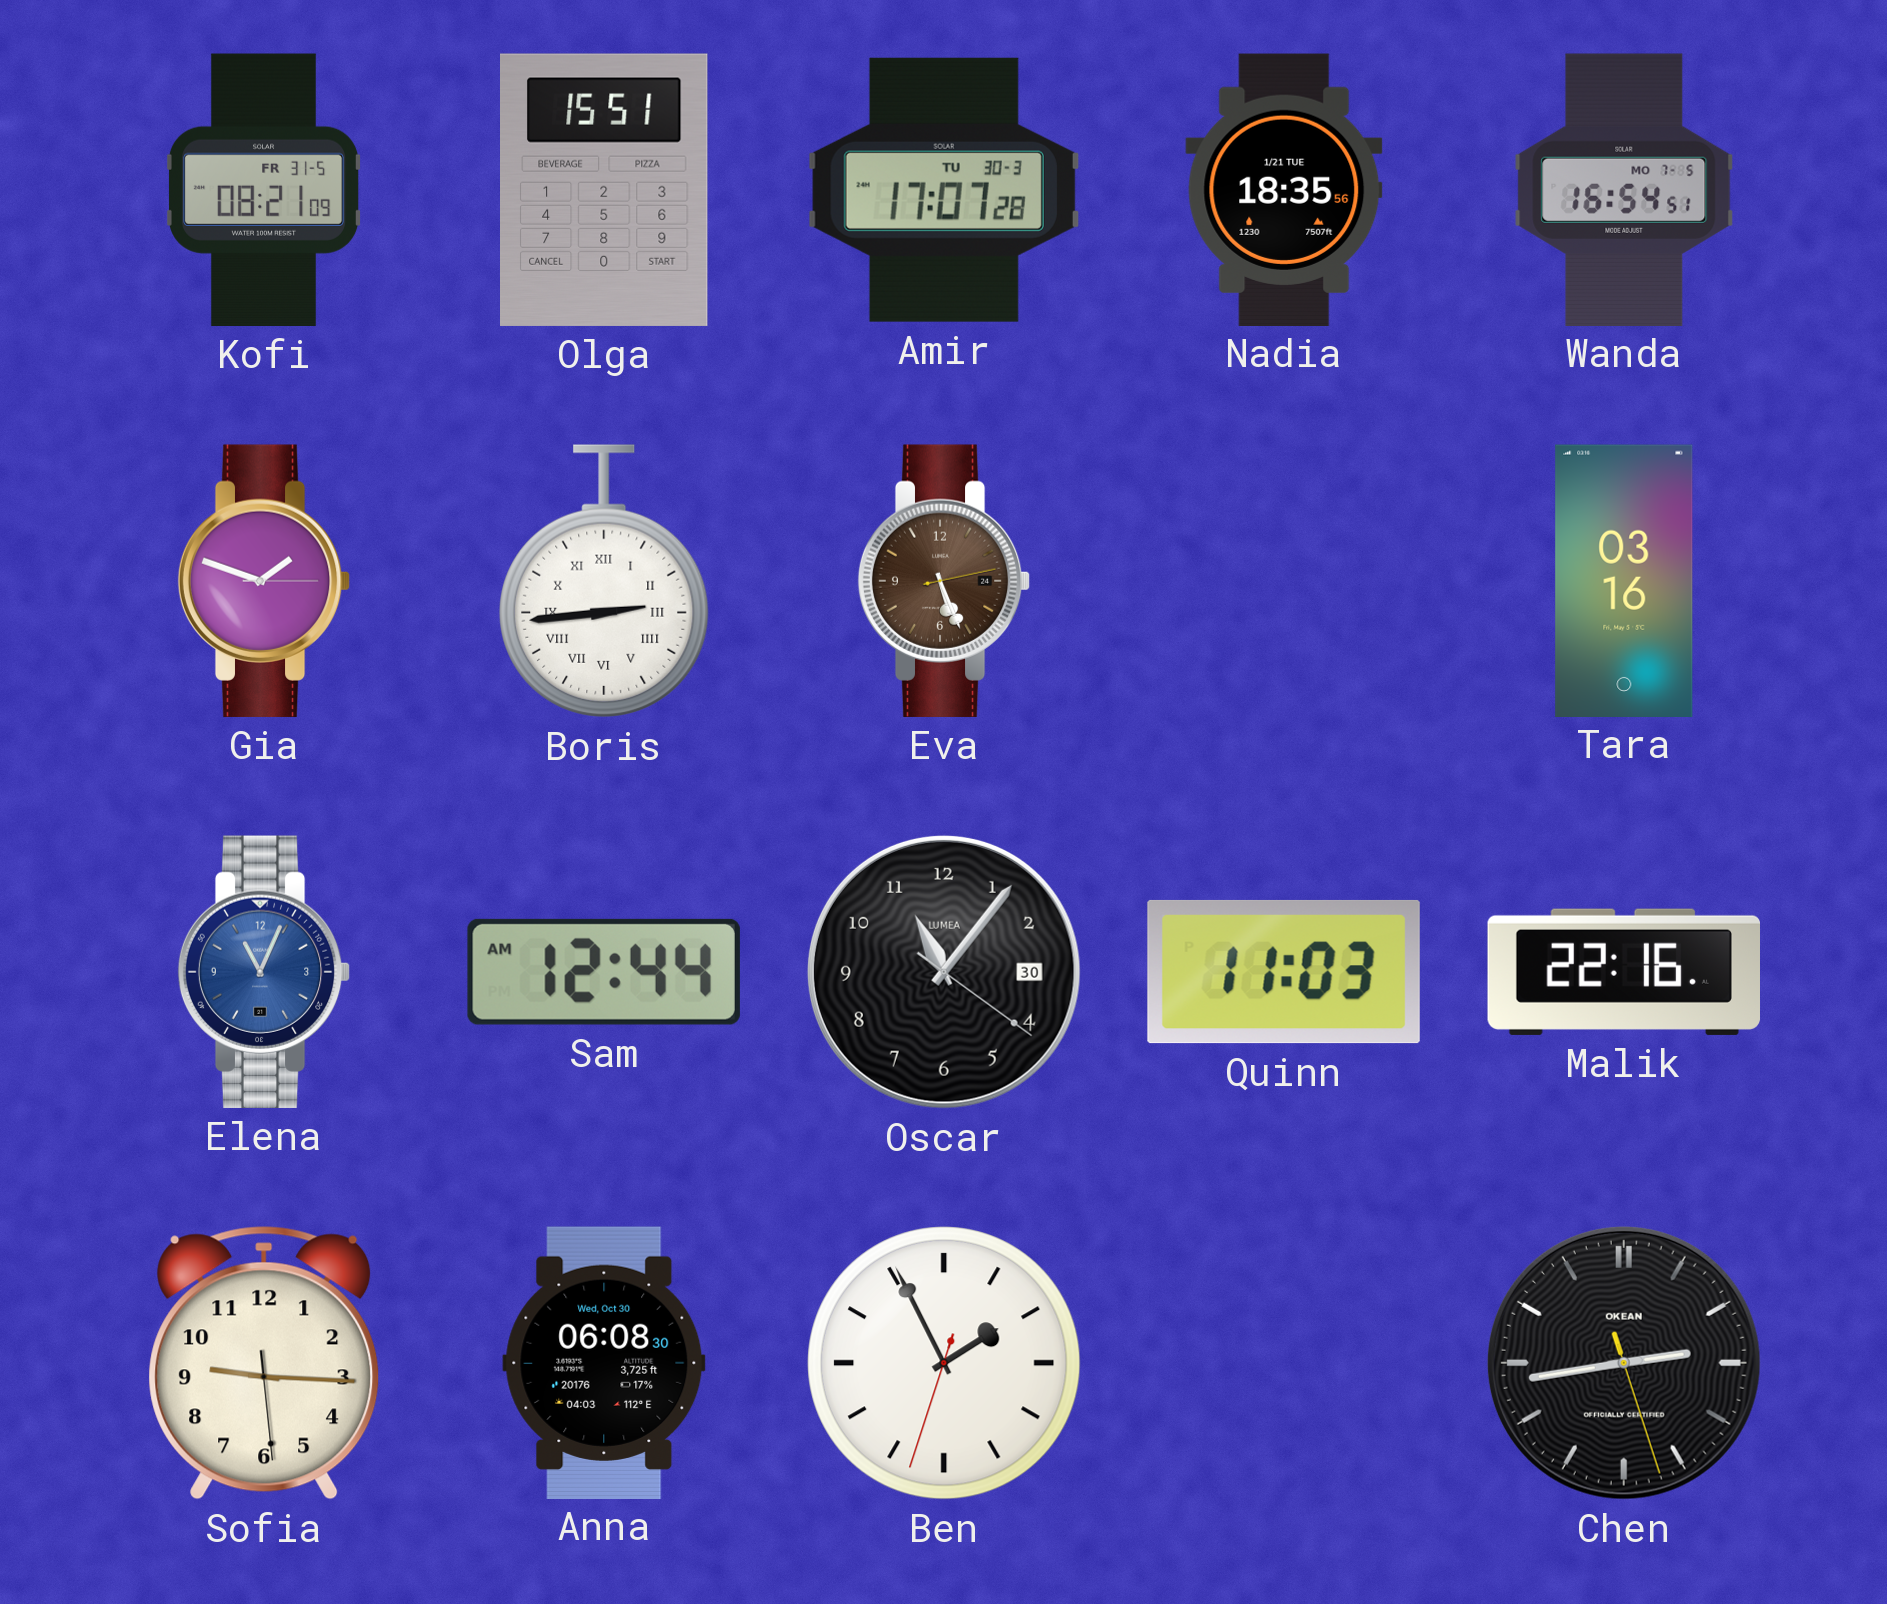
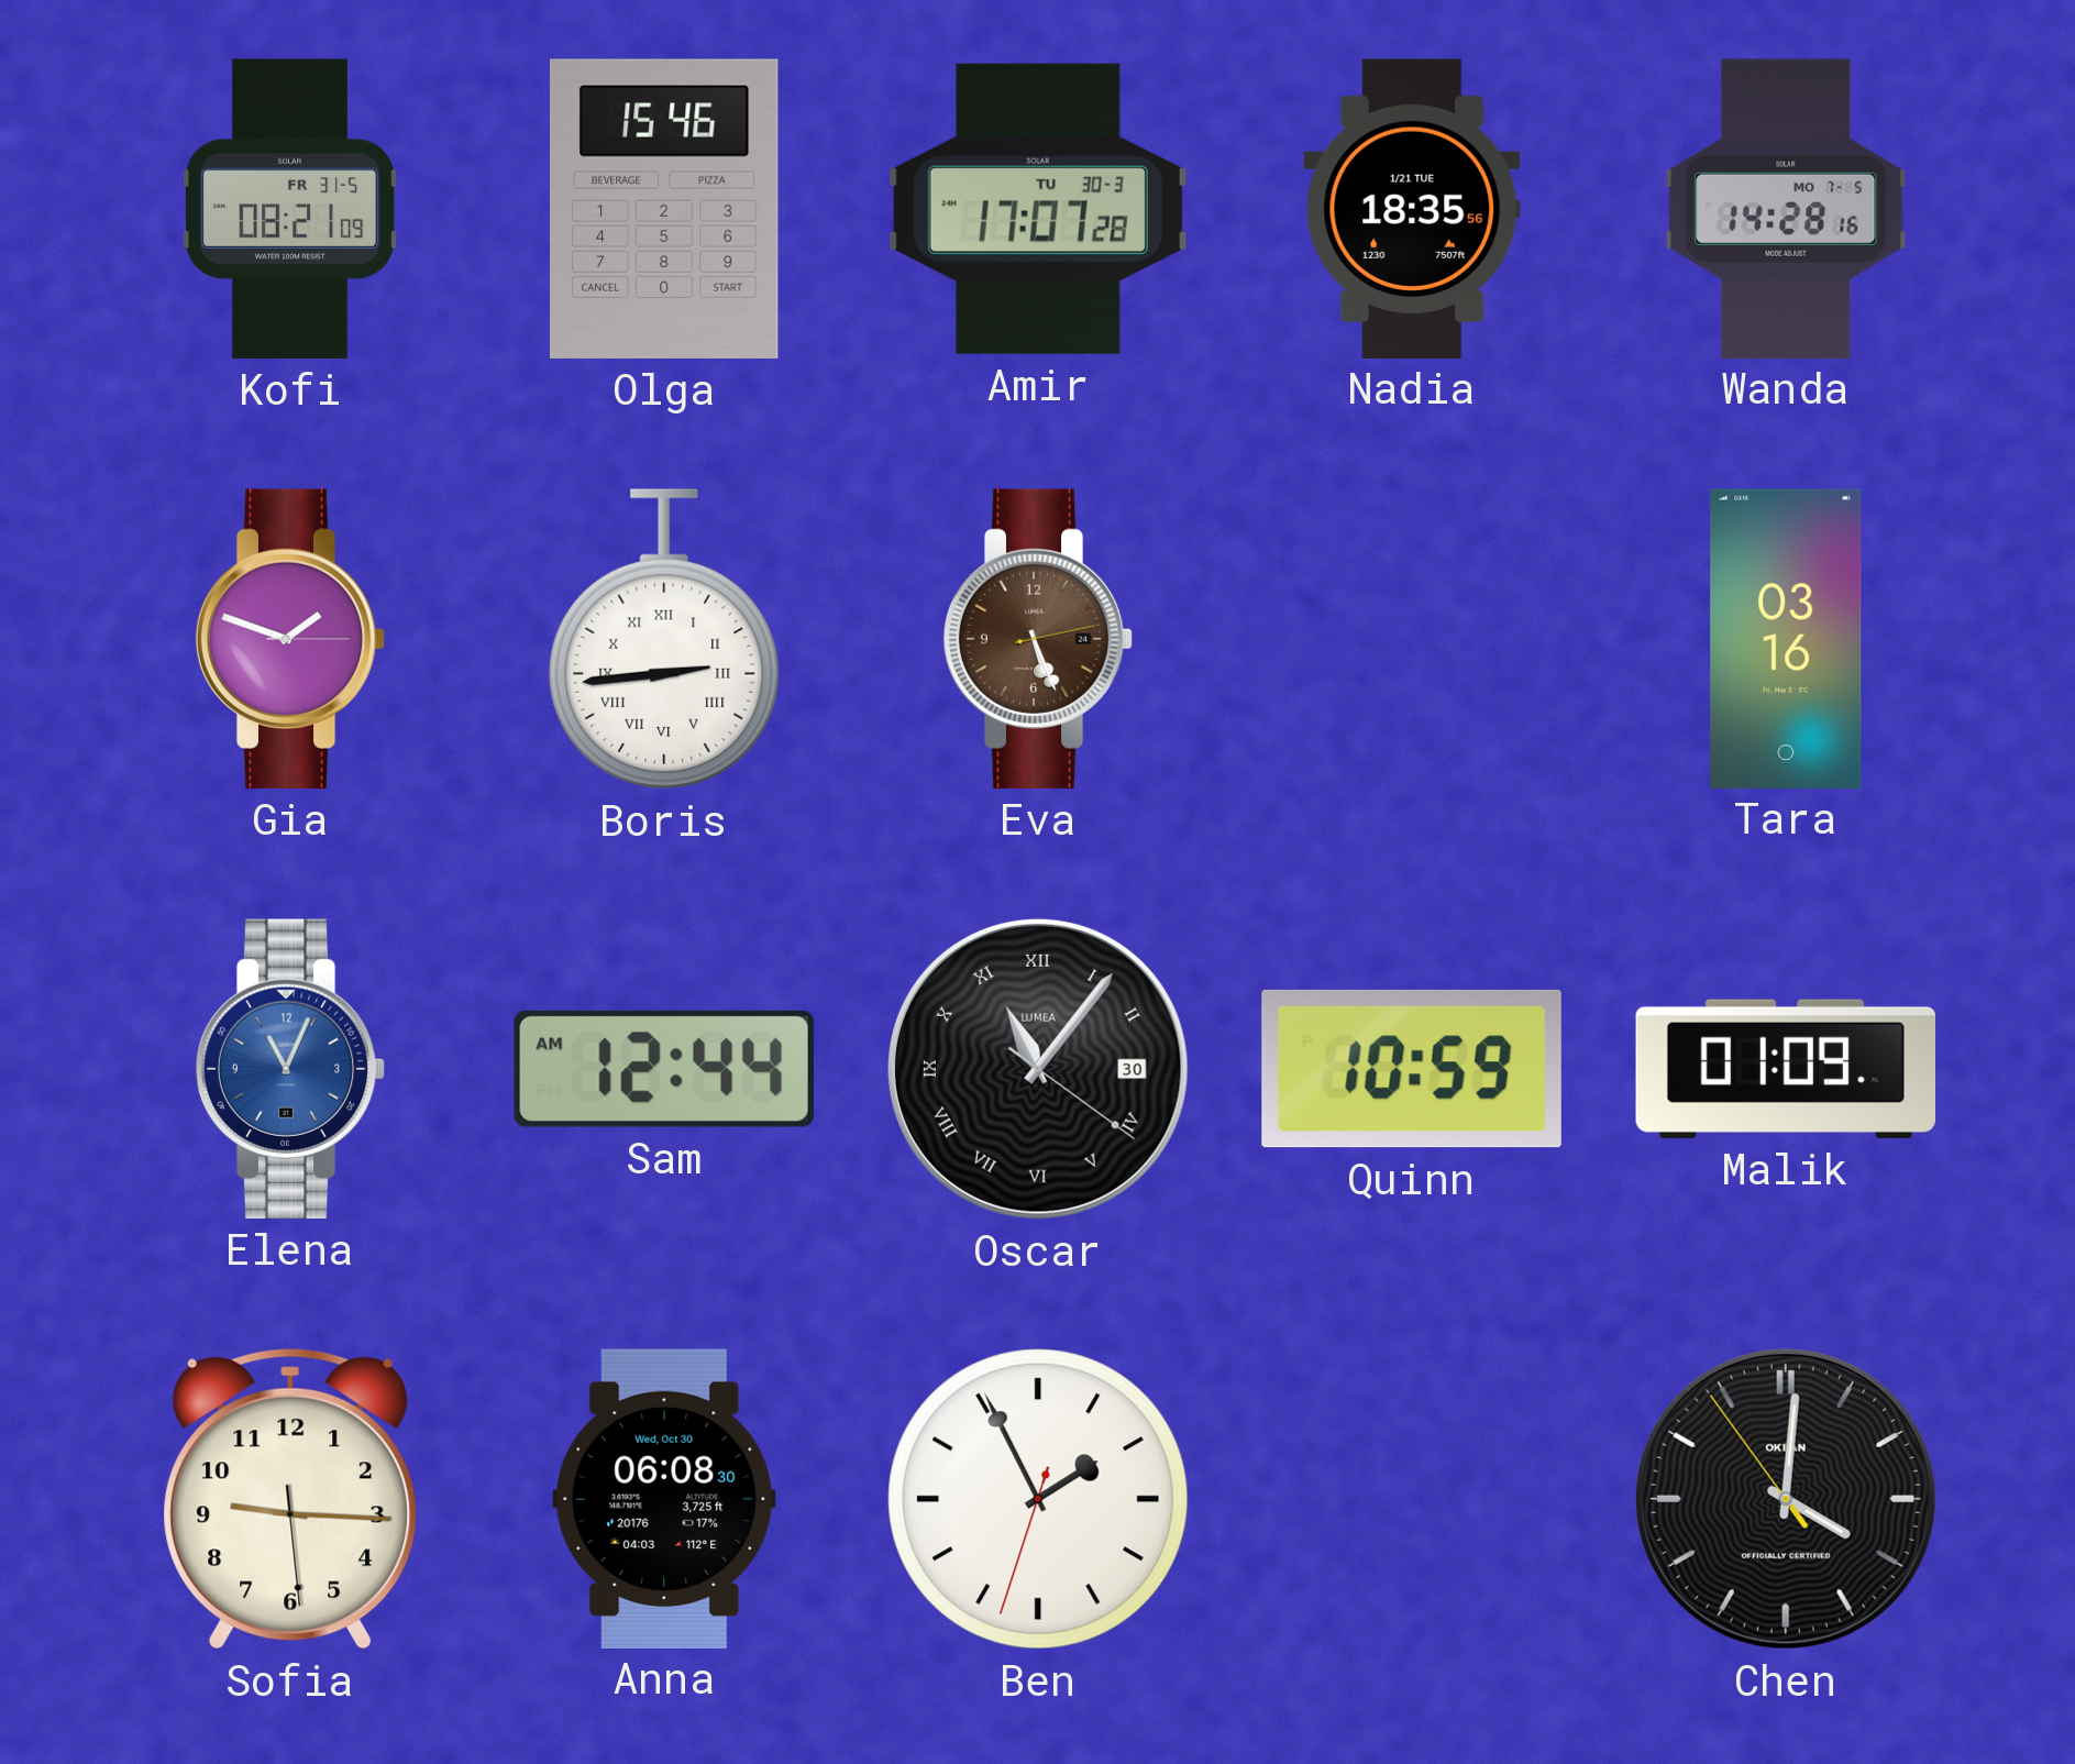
Olga: 15:51 -> 15:46 (665, 209)
Wanda: 16:54 -> 14:28 (1786, 208)
Oscar numerals: Arabic -> Roman (1038, 1069)
Quinn: 11:03 -> 10:59 (1412, 1069)
Malik: 22:16 -> 01:09 (1785, 1069)
Chen: 2:43 -> 4:00 (1786, 1499)
